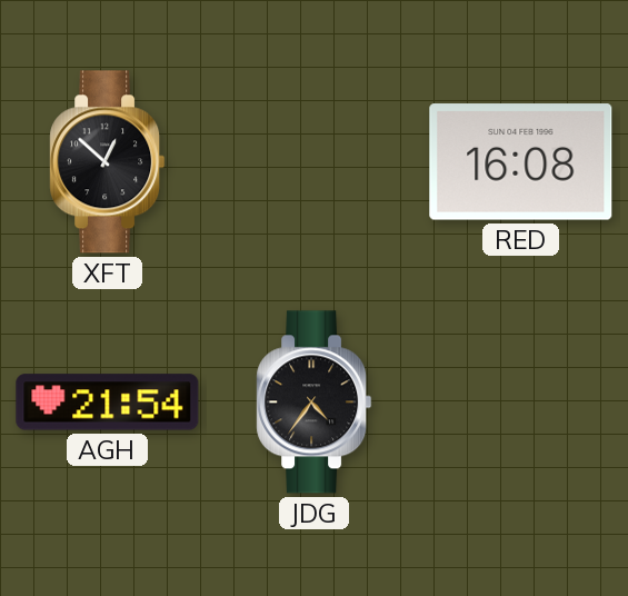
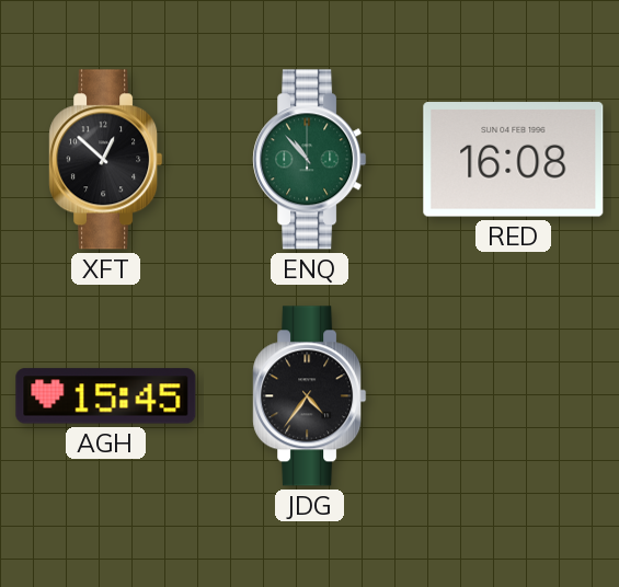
ENQ: none -> 10:53 (310, 160)
AGH: 21:54 -> 15:45 (106, 396)
